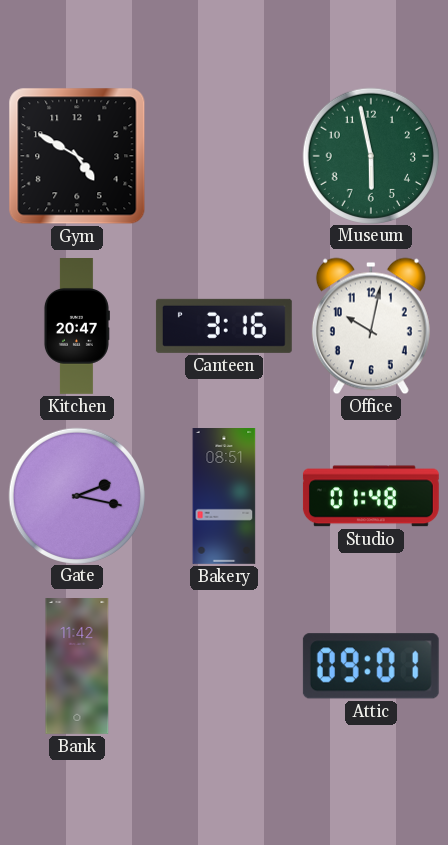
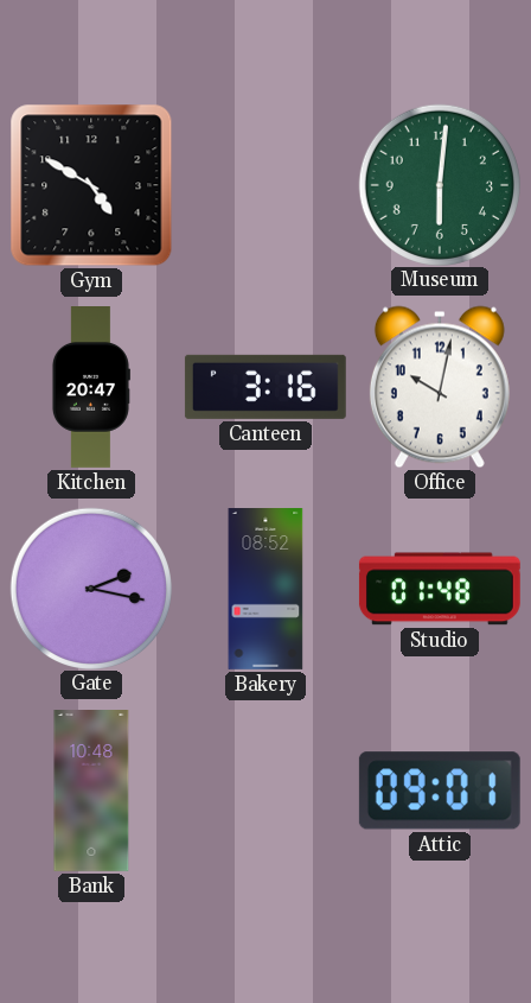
Museum: 5:58 -> 6:01 (439, 184)
Bakery: 08:51 -> 08:52 (265, 590)
Bank: 11:42 -> 10:48 (91, 792)
